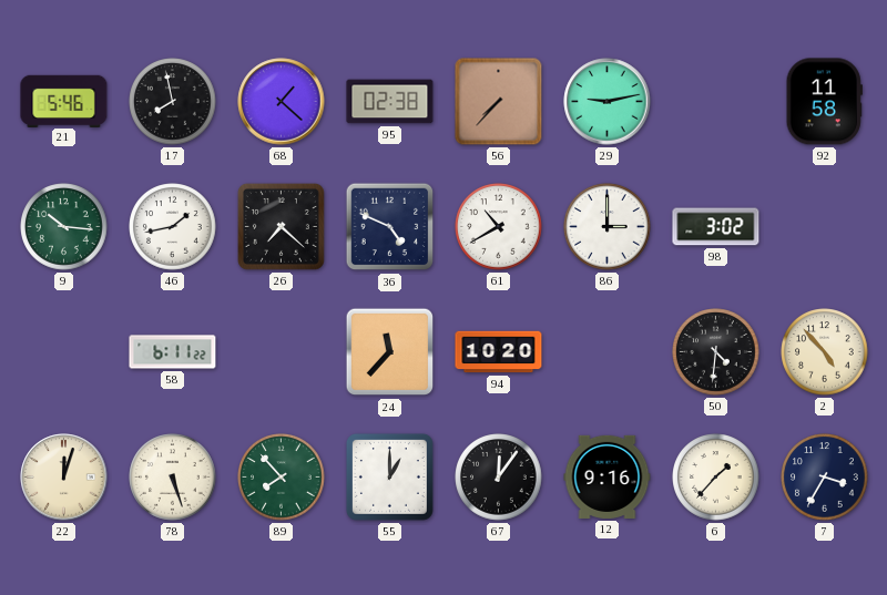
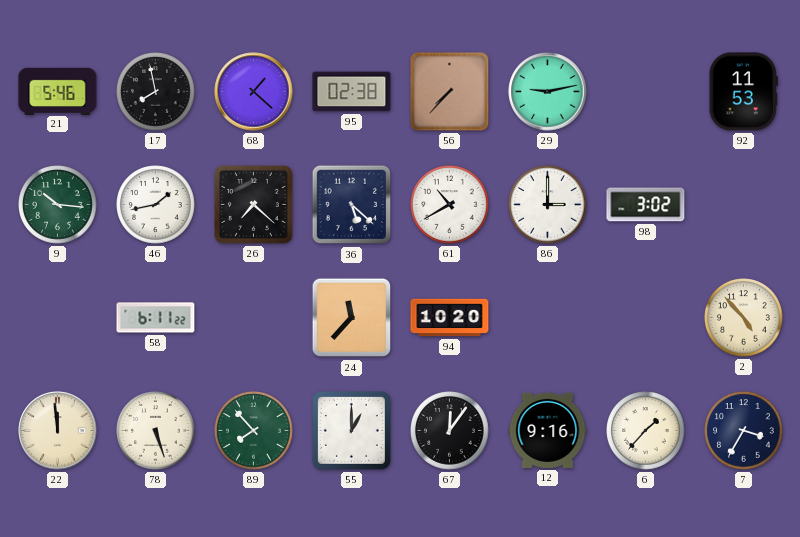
92: 11:58 -> 11:53 (743, 92)
36: 4:49 -> 5:22 (352, 205)
50: 4:31 -> none (716, 352)
22: 12:03 -> 11:59 (58, 431)
